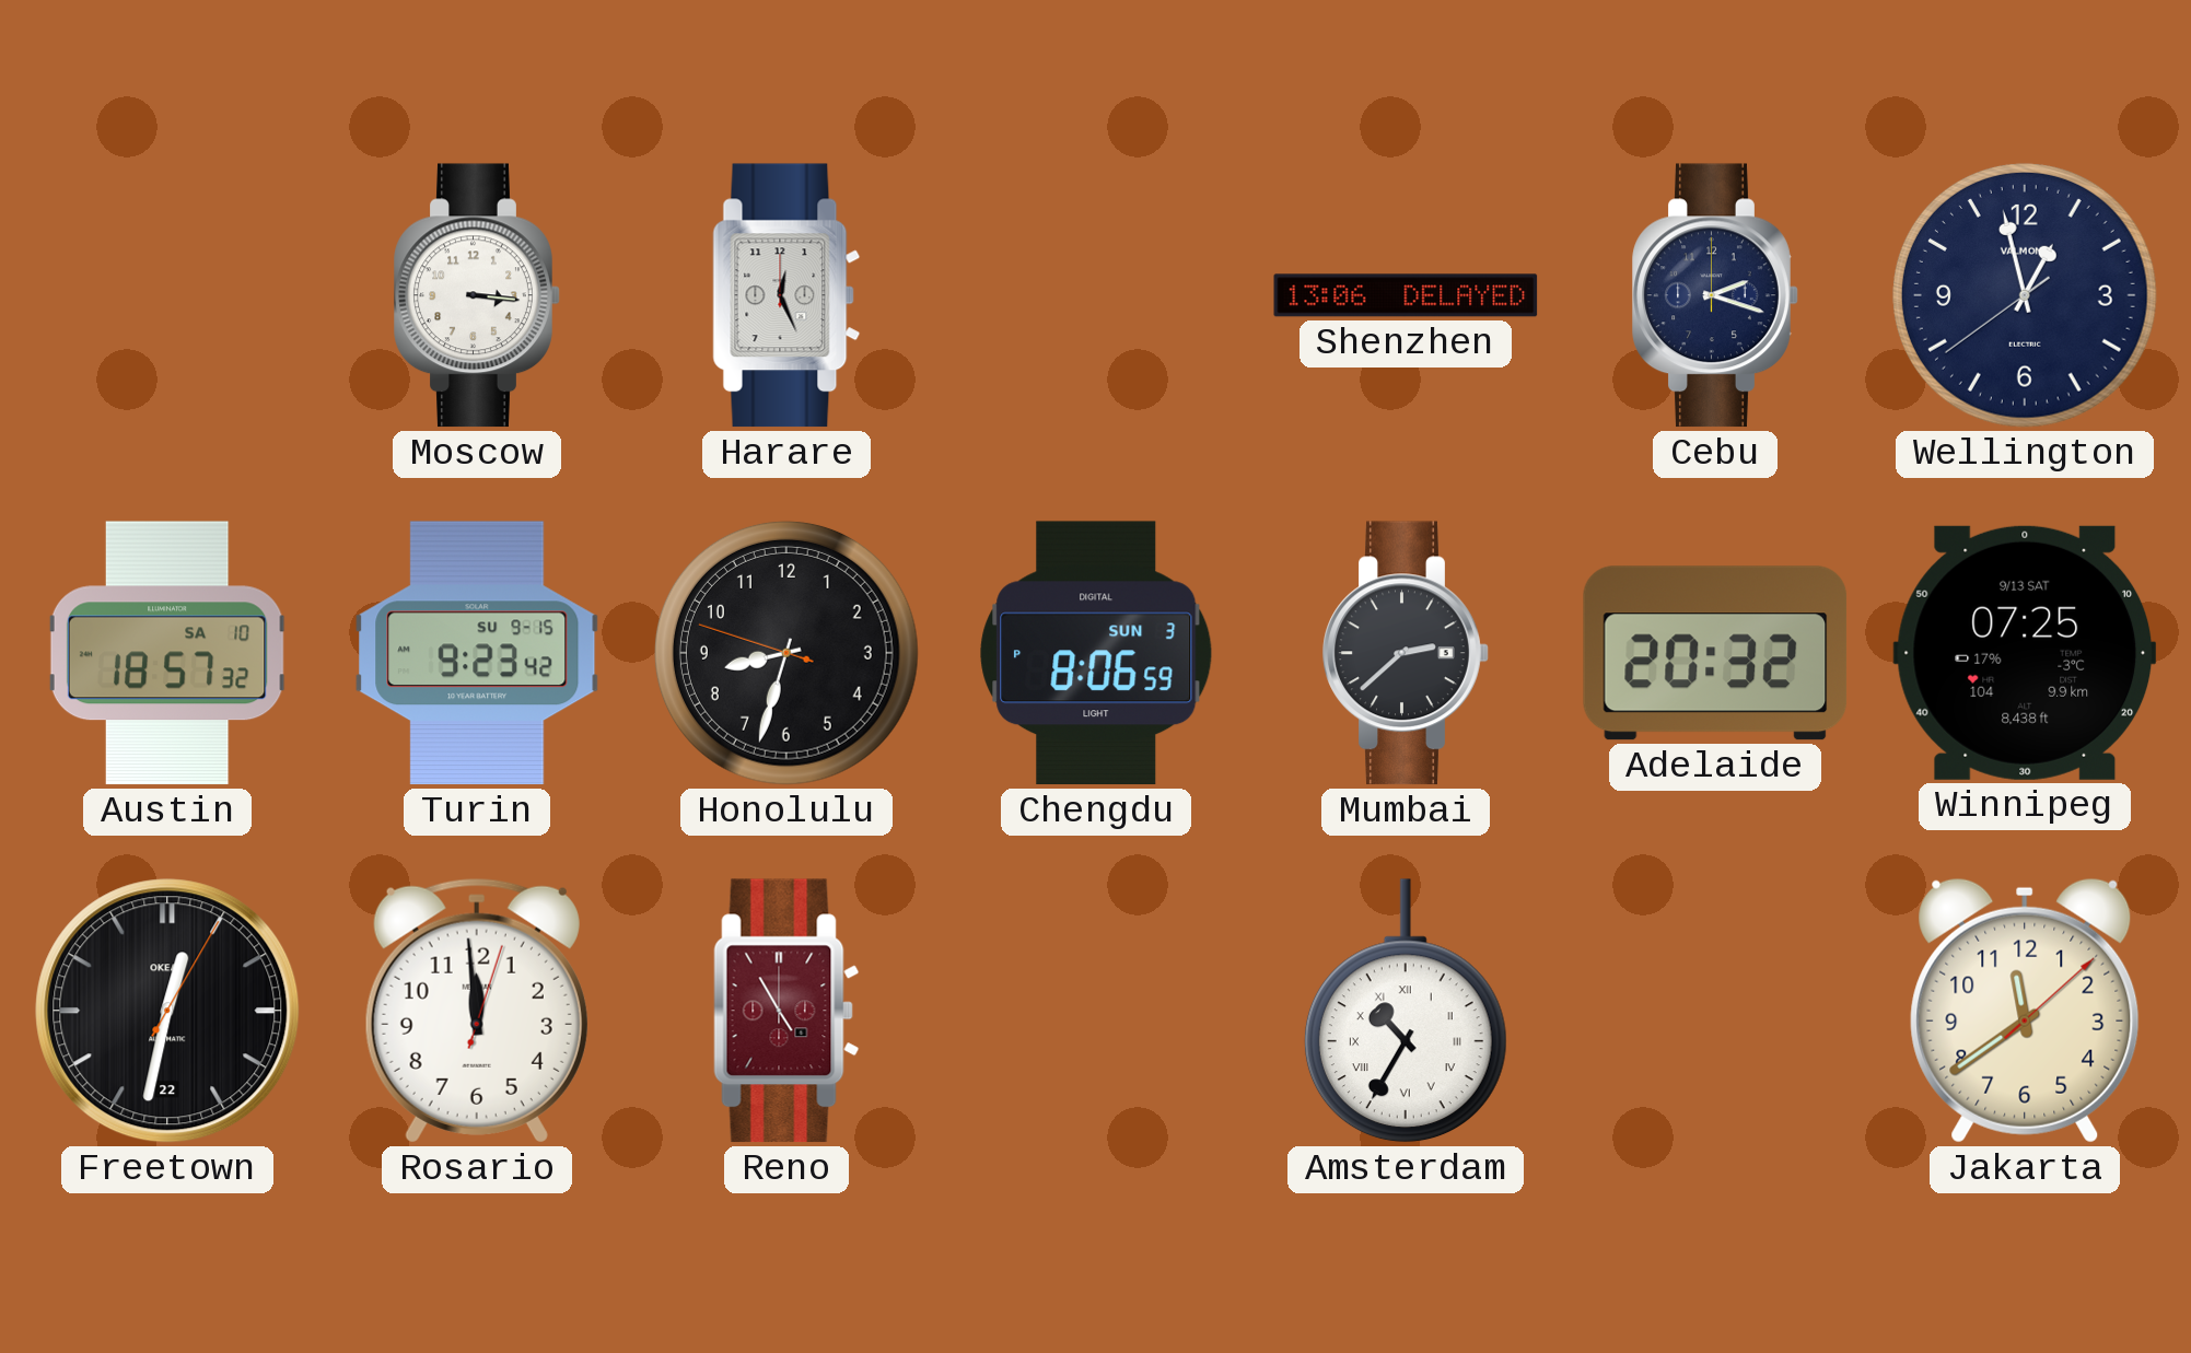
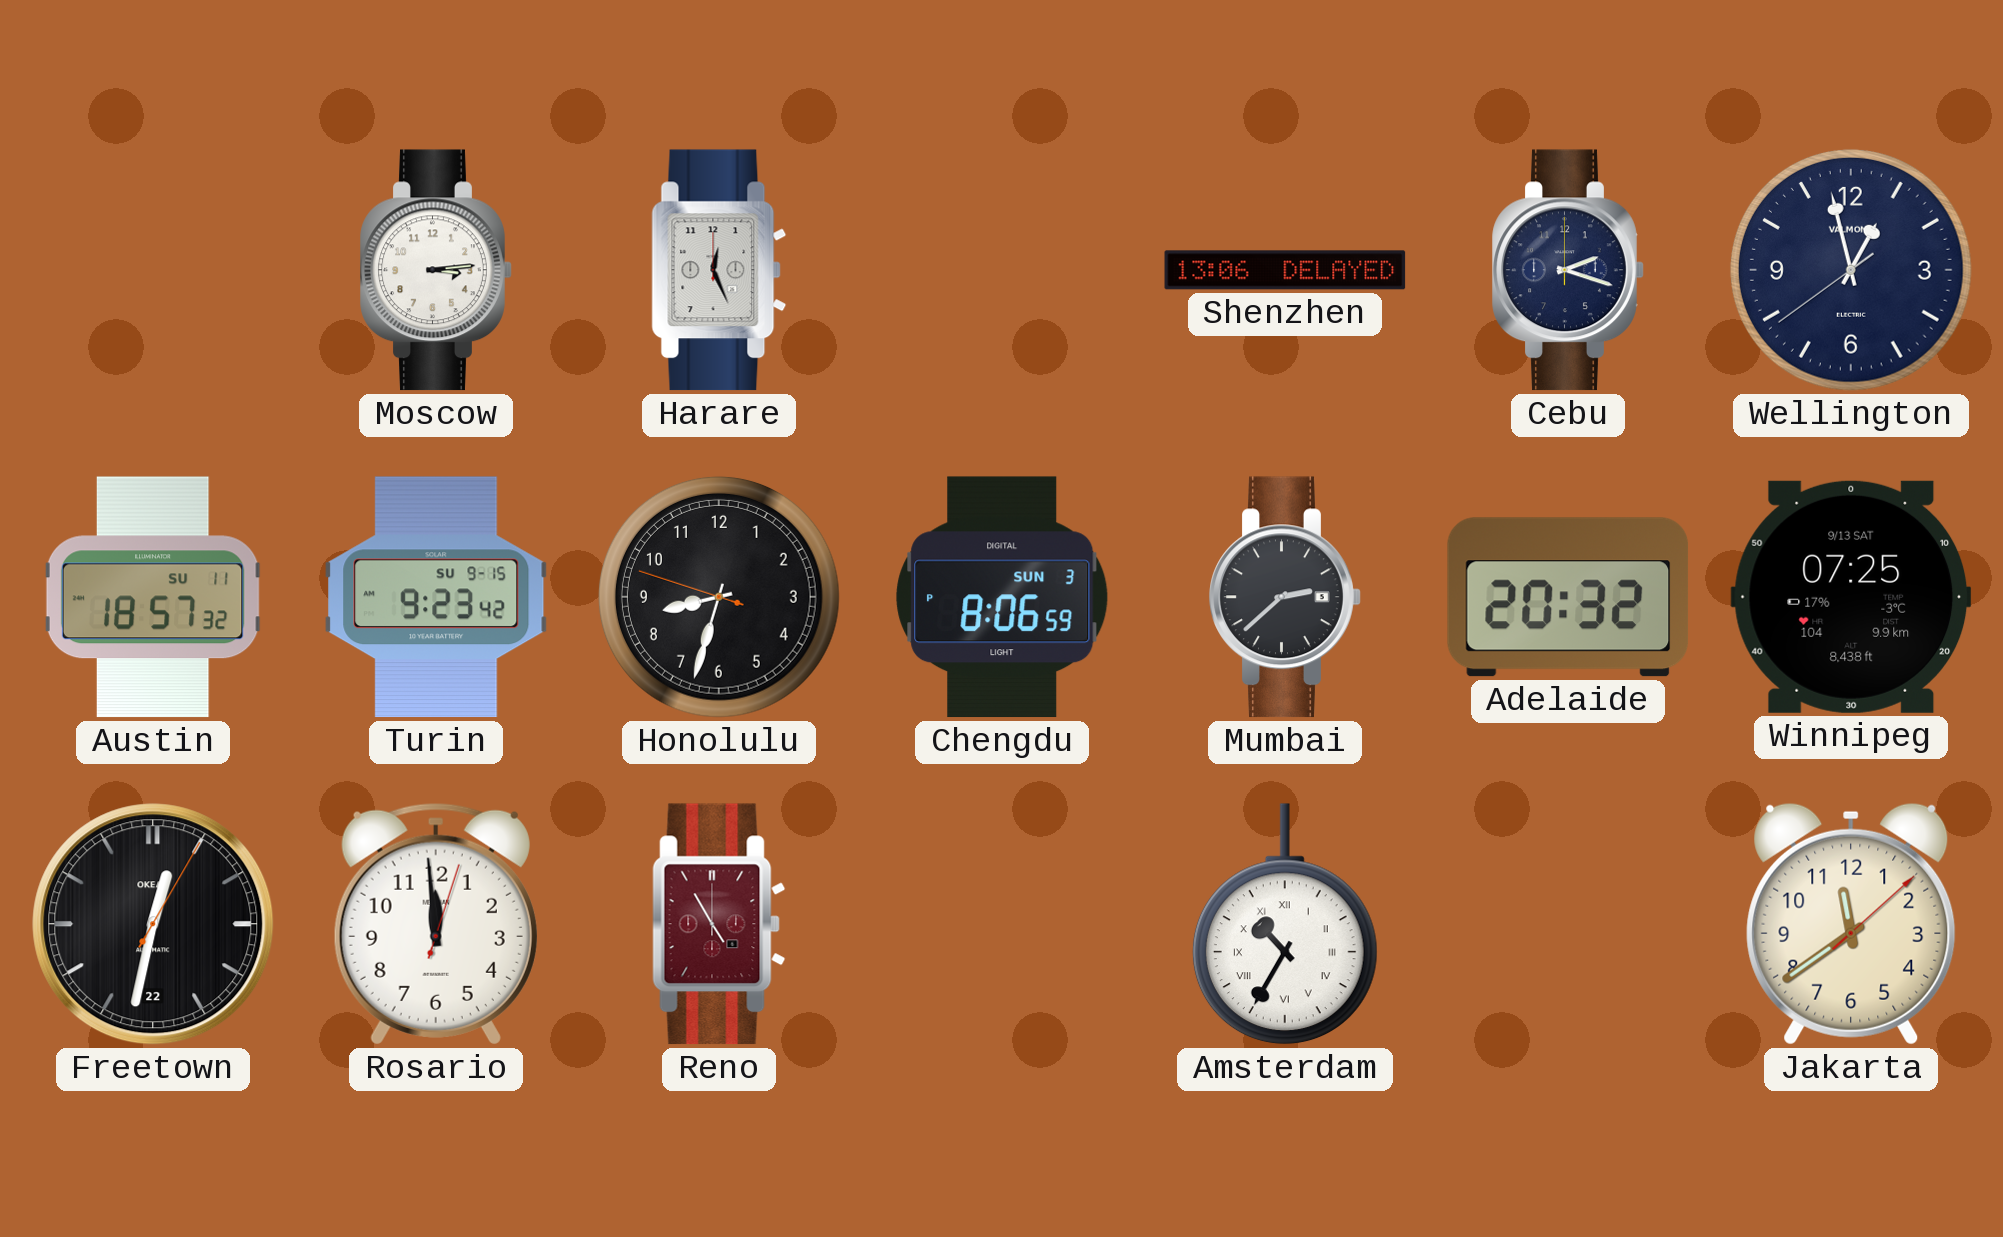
Moscow: 3:16 -> 3:14 (436, 270)
Austin date: SA 10 -> SU 11 (153, 597)
